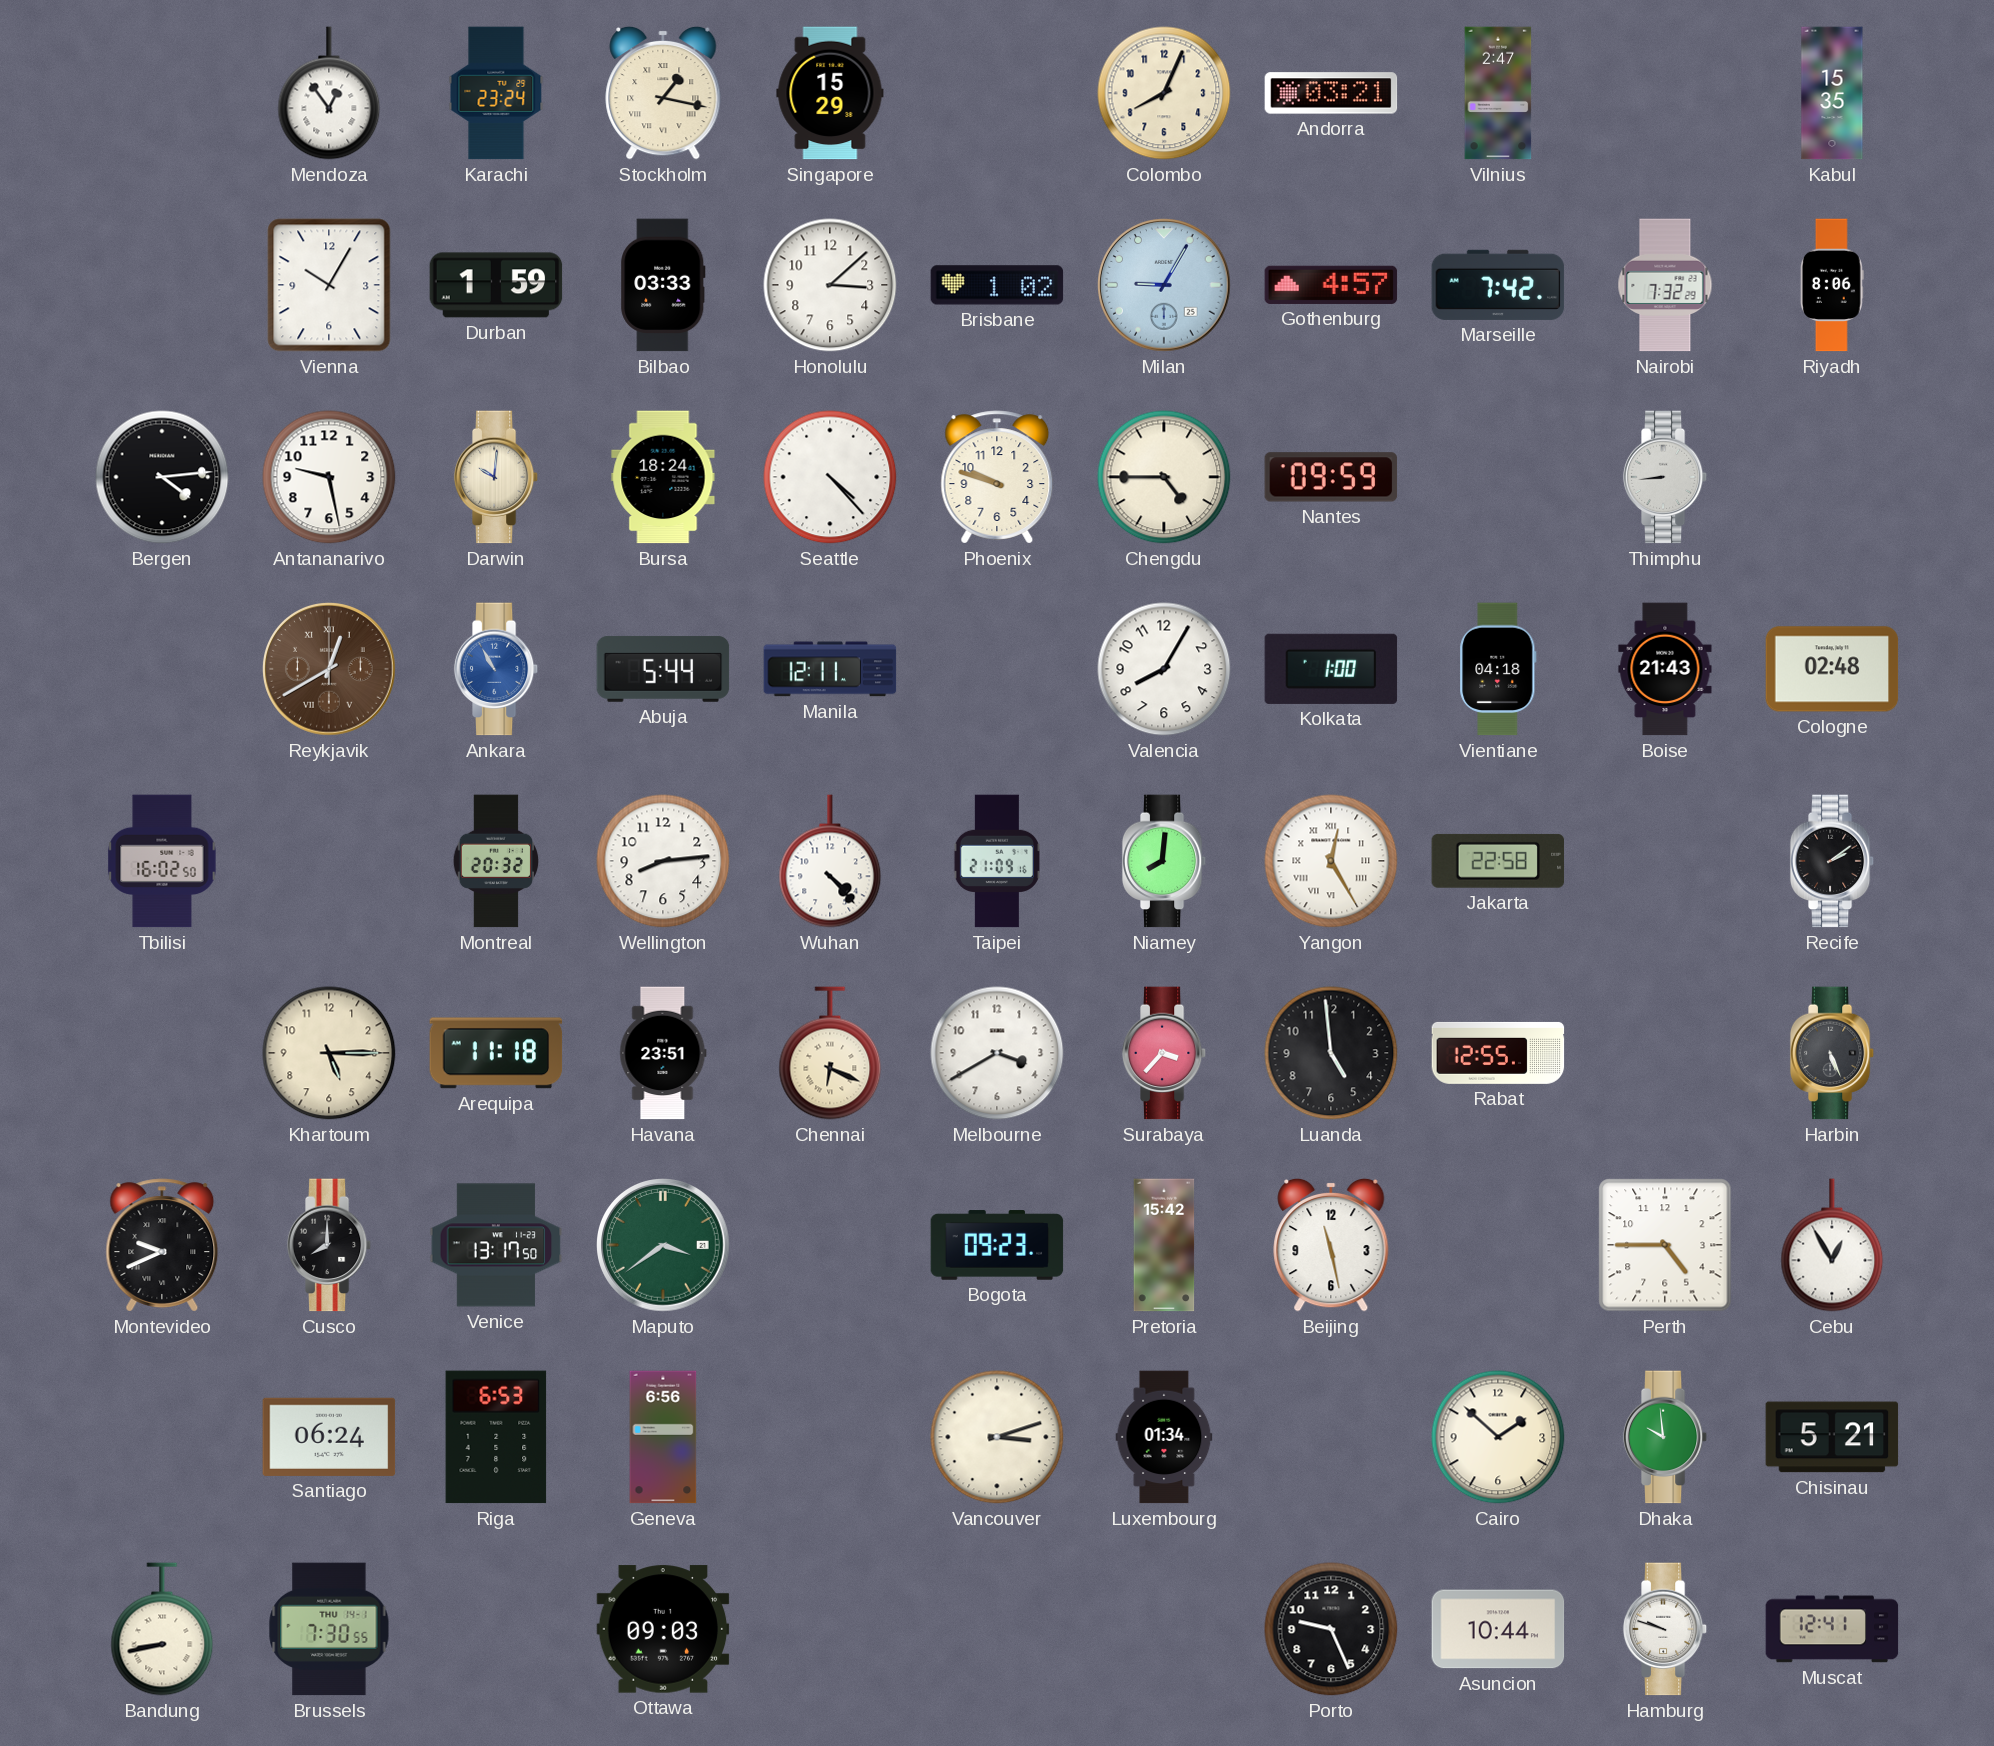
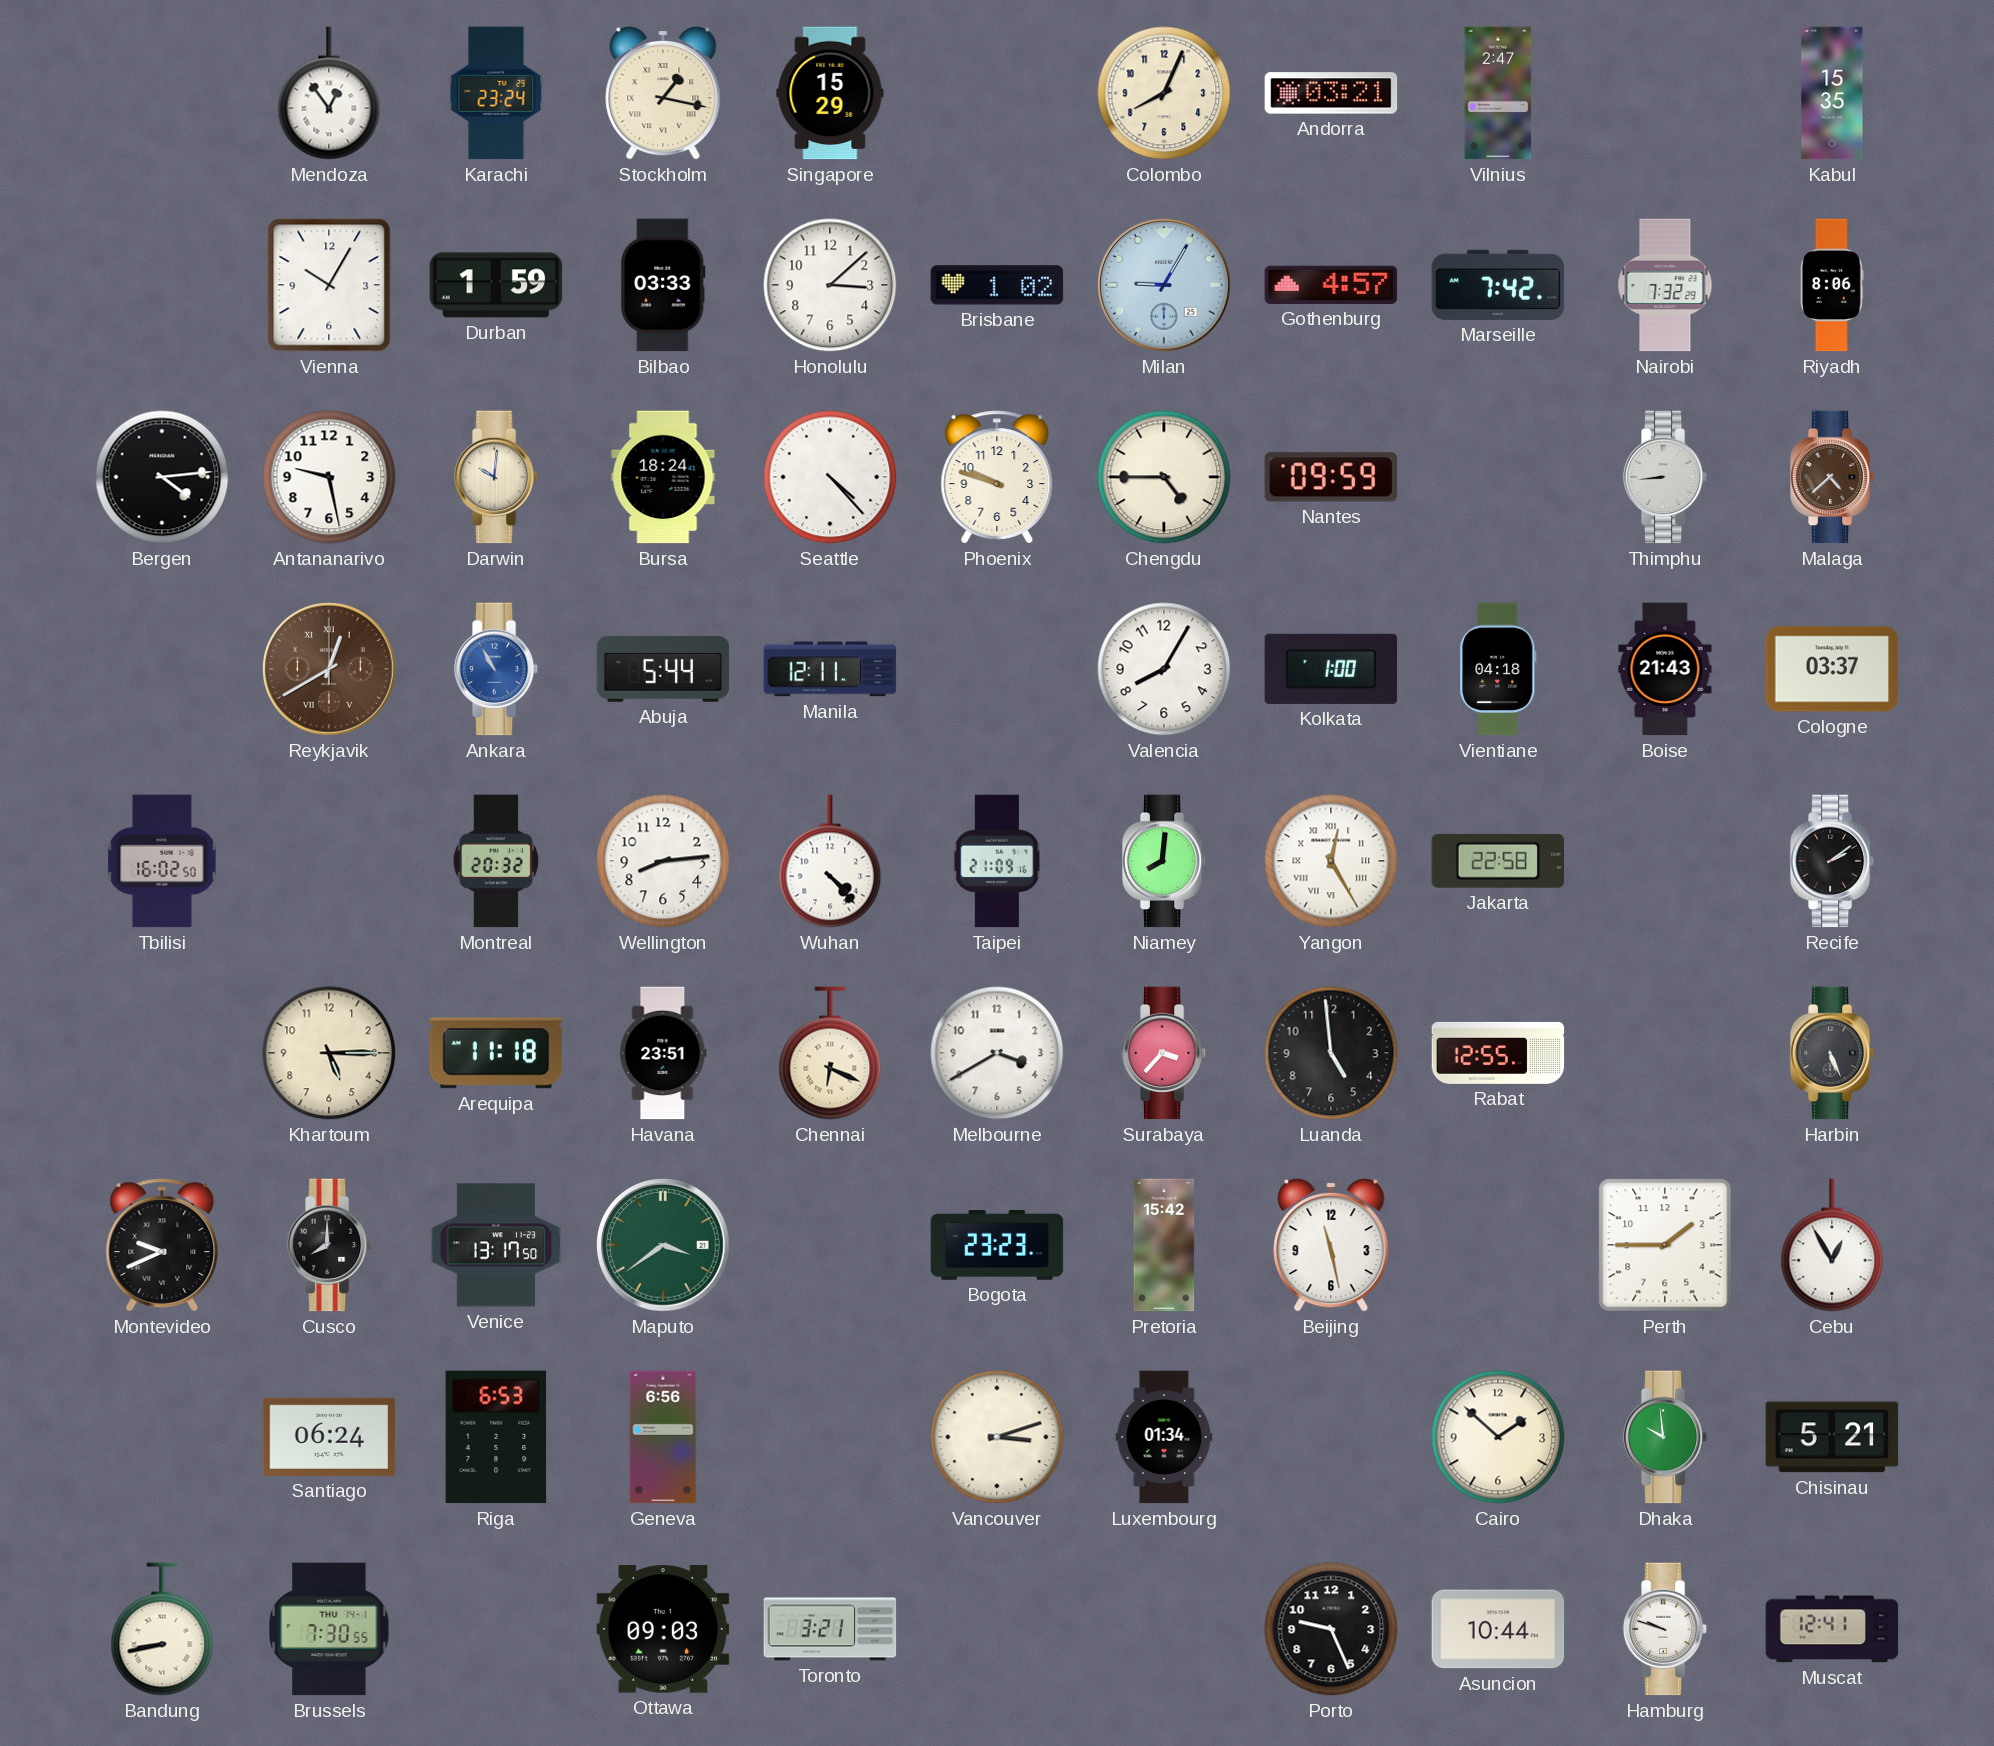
Malaga: none -> 4:38 (1832, 477)
Cologne: 02:48 -> 03:37 (1832, 669)
Bogota: 09:23 -> 23:23 (997, 1245)
Perth: 4:45 -> 1:45 (1665, 1245)
Toronto: none -> 3:21 (830, 1629)
